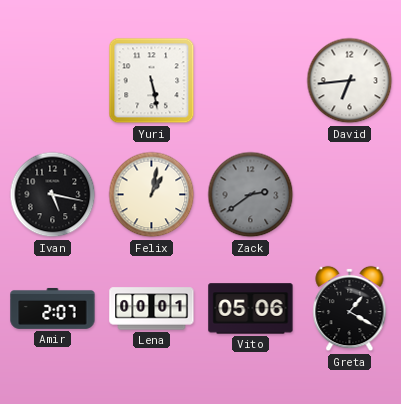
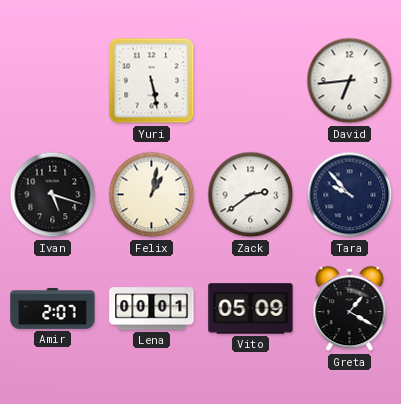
Ivan: 5:17 -> 5:18 (53, 195)
Zack dial: grey -> white (251, 195)
Tara: none -> 9:53 (350, 195)
Vito: 05:06 -> 05:09 (251, 309)
